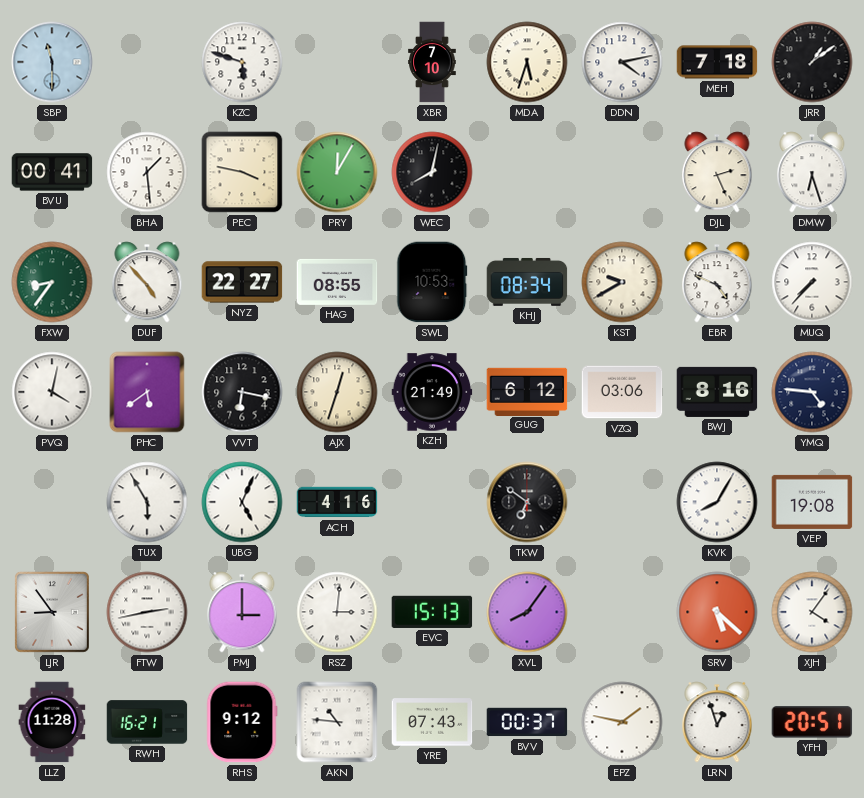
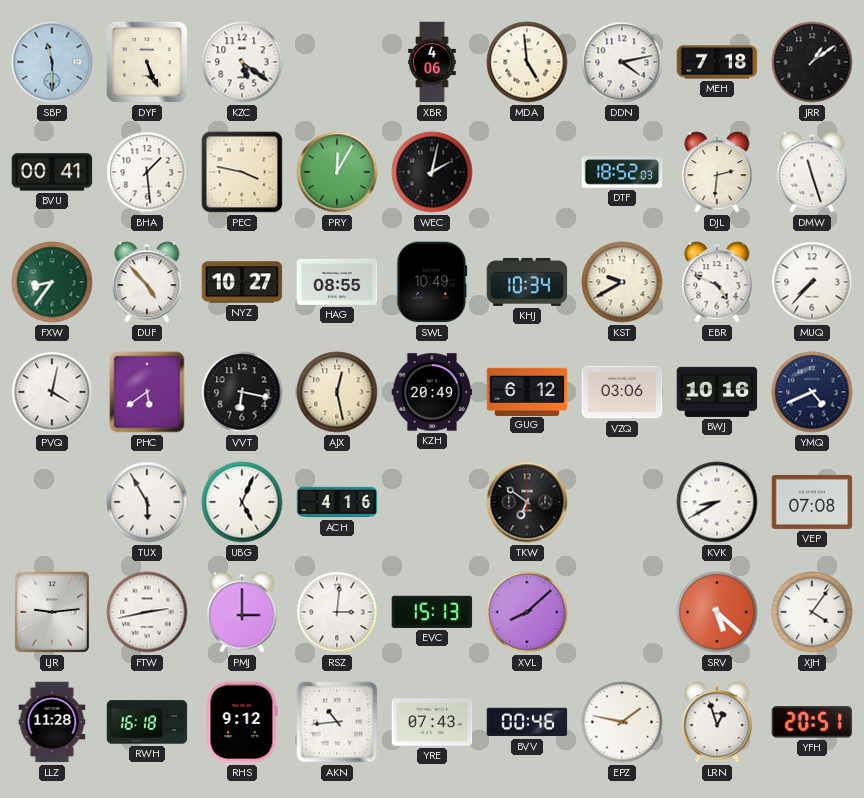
DYF: none -> 5:26 (147, 62)
KZC: 5:48 -> 5:21 (242, 62)
XBR: 7:10 -> 4:06 (432, 62)
MDA: 5:33 -> 4:59 (527, 62)
WEC: 8:02 -> 2:02 (432, 172)
DTF: none -> 18:52 (622, 172)
DJL: 2:26 -> 2:31 (717, 172)
DMW: 6:27 -> 11:27 (812, 172)
NYZ: 22:27 -> 10:27 (242, 282)
SWL: 10:53 -> 10:49 (432, 282)
KHJ: 08:34 -> 10:34 (527, 282)
AJX: 12:33 -> 12:28 (337, 392)
KZH: 21:49 -> 20:49 (432, 392)
BWJ: 8:16 -> 10:16 (717, 392)
YMQ: 4:46 -> 4:41 (812, 392)
KVK: 8:05 -> 8:40 (717, 502)
VEP: 19:08 -> 07:08 (812, 502)
LJR: 8:54 -> 9:14 (52, 612)
XVL: 8:06 -> 8:08 (527, 612)
RWH: 16:21 -> 16:18 (147, 722)
AKN: 10:46 -> 10:44 (337, 722)
BVV: 00:37 -> 00:46 (527, 722)
